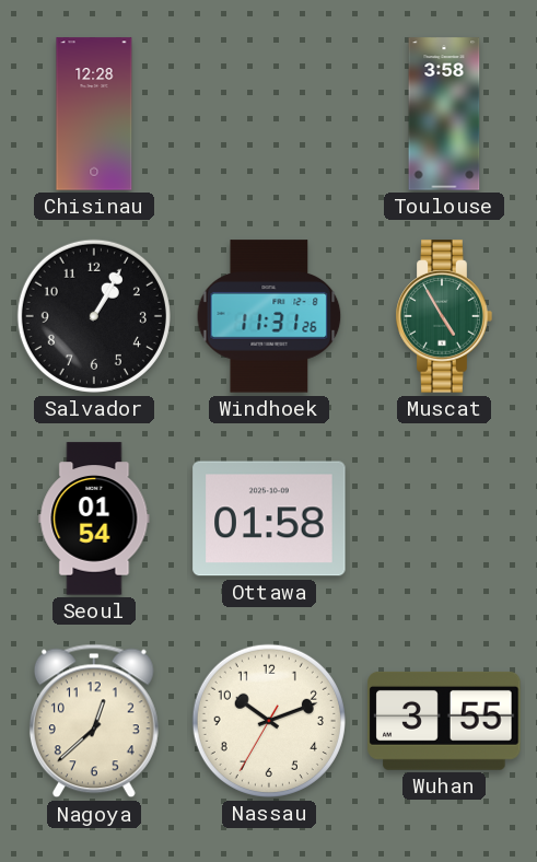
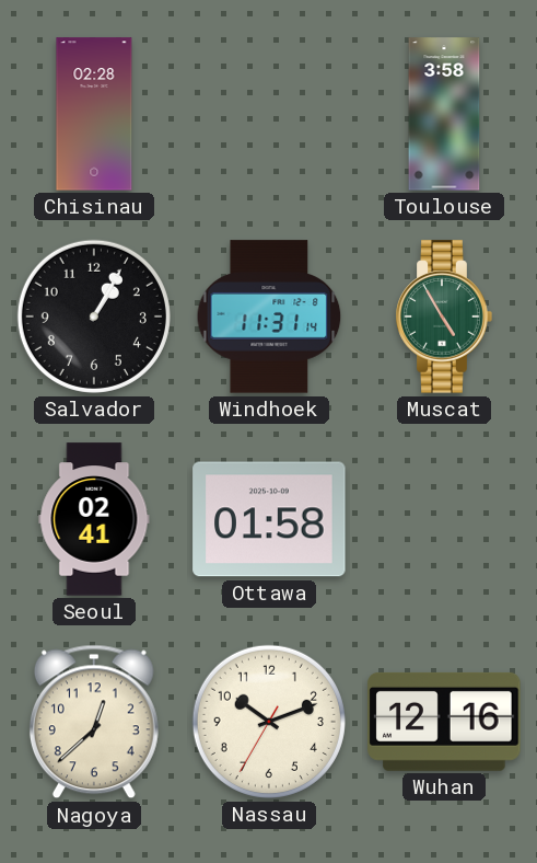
Chisinau: 12:28 -> 02:28 (94, 114)
Windhoek: 11:31:26 -> 11:31:14 (269, 317)
Seoul: 01:54 -> 02:41 (94, 519)
Wuhan: 3:55 -> 12:16 (444, 722)
